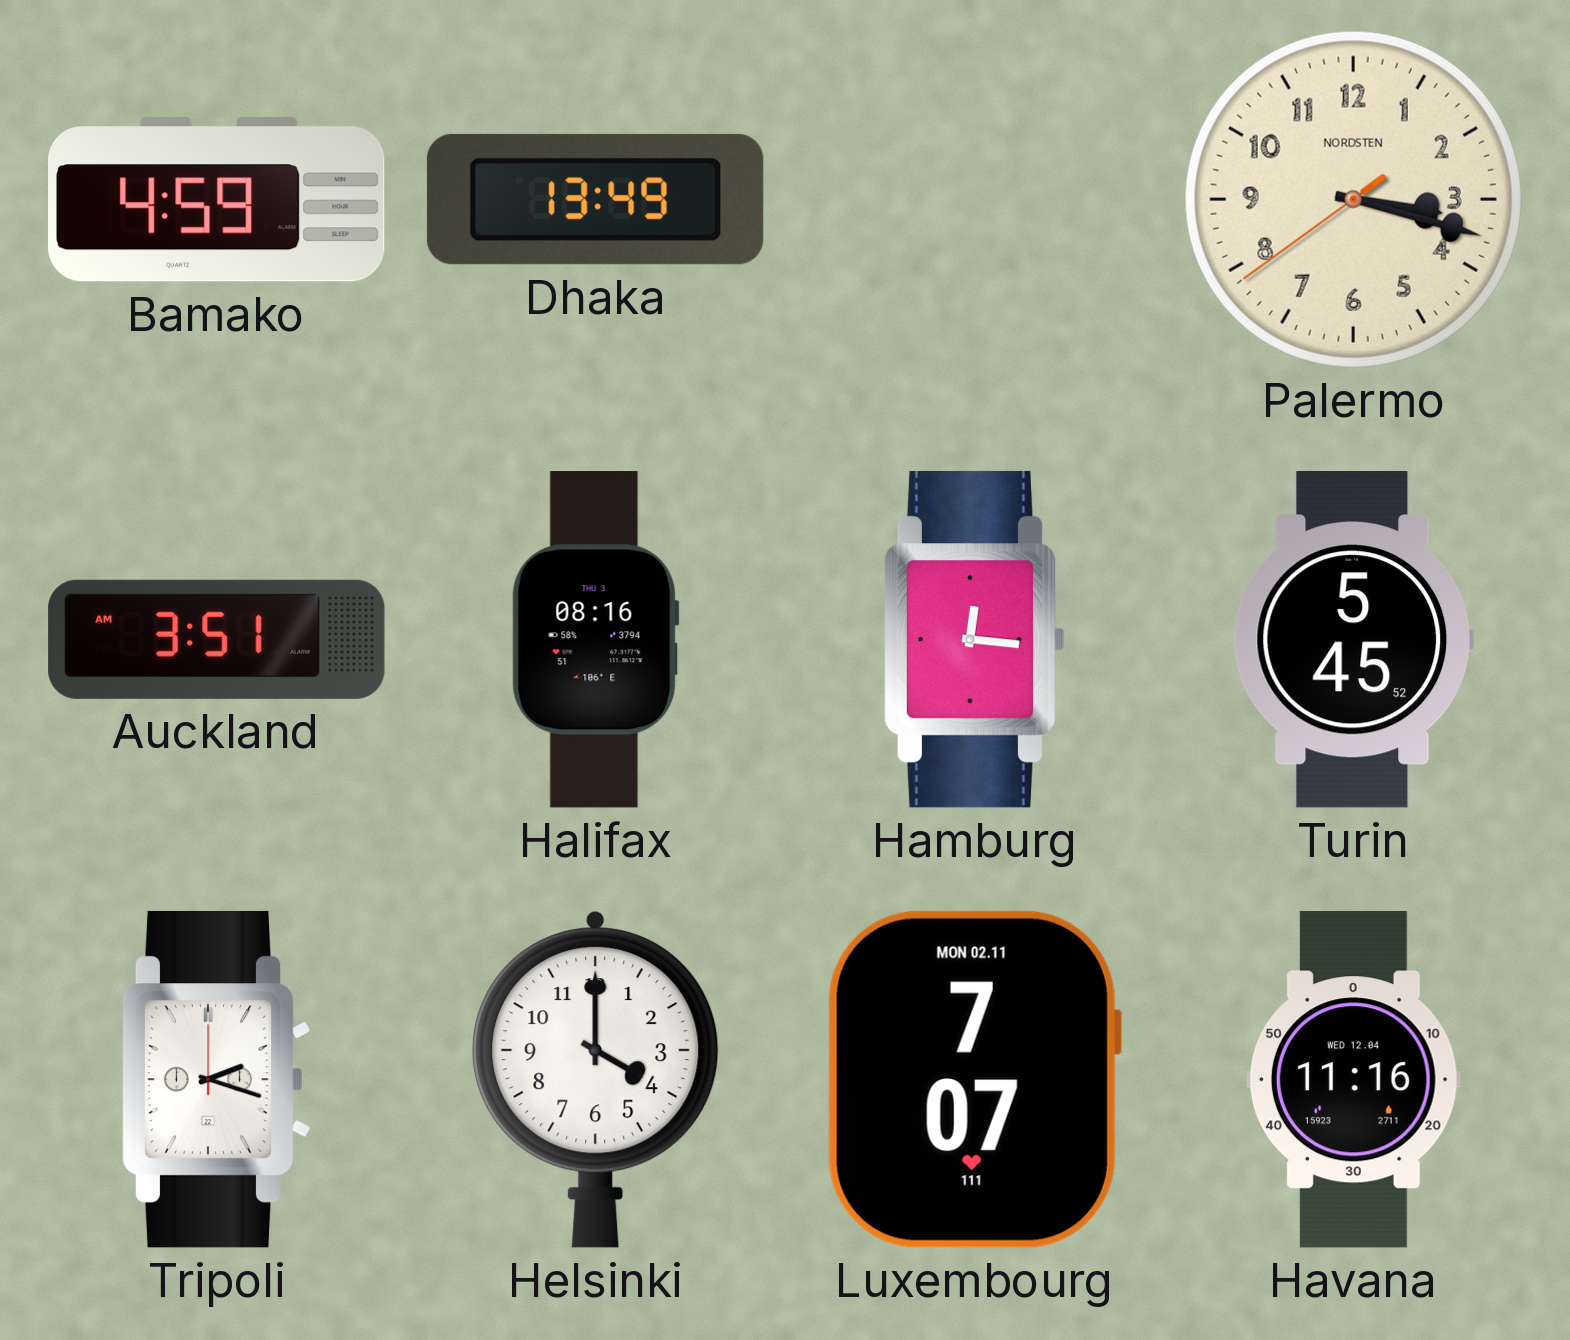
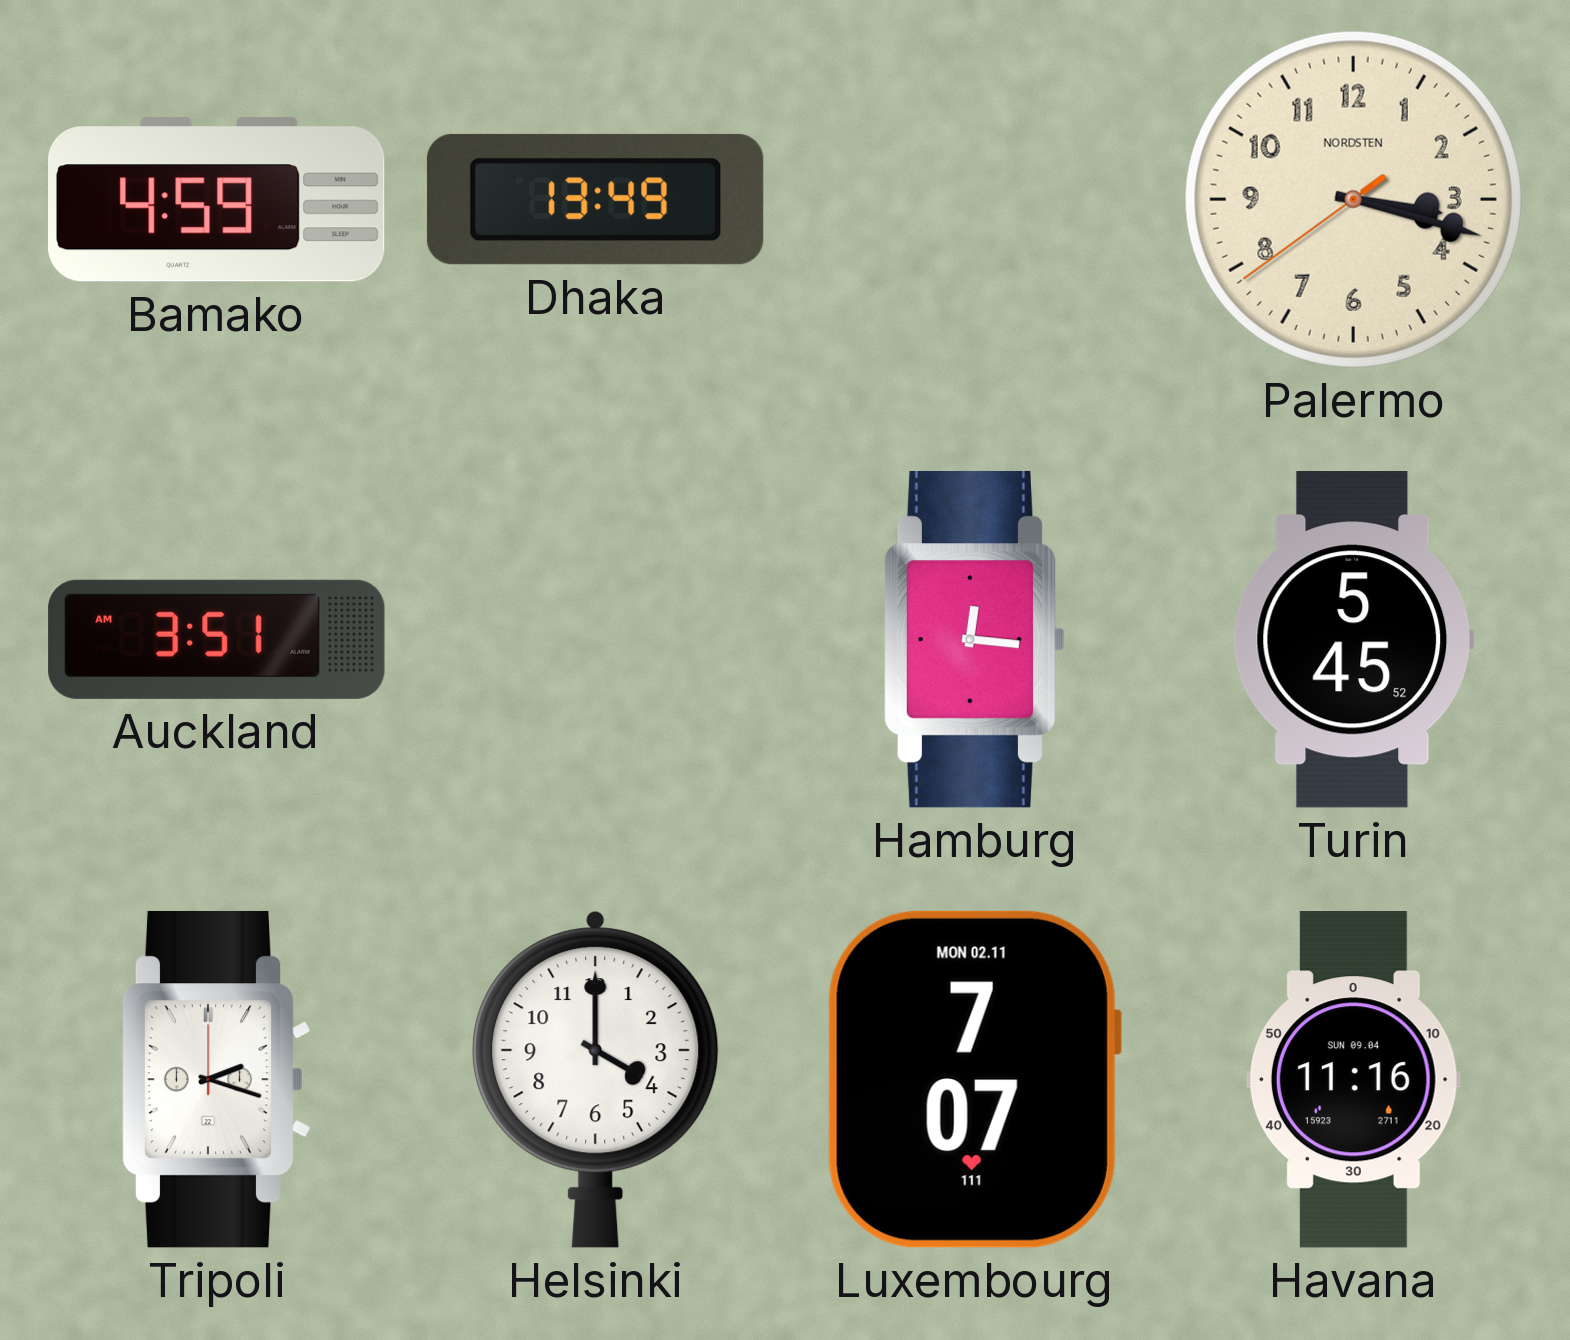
Halifax: 08:16 -> none (595, 640)
Havana date: WED 12.04 -> SUN 09.04 (1353, 1080)
